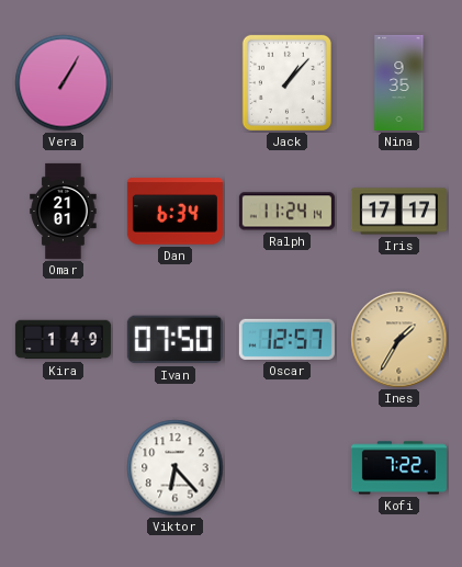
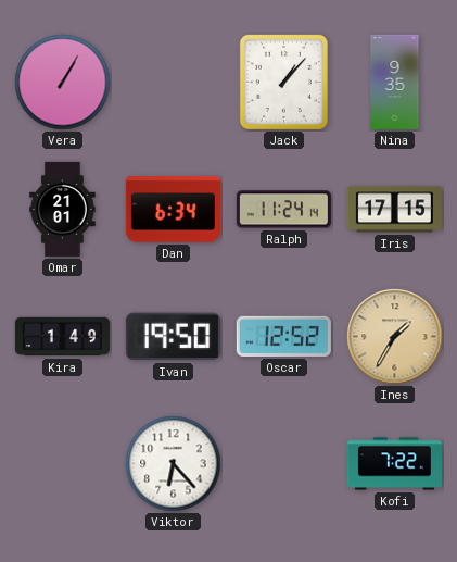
Iris: 17:17 -> 17:15 (394, 210)
Ivan: 07:50 -> 19:50 (173, 337)
Oscar: 12:57 -> 12:52 (283, 336)
